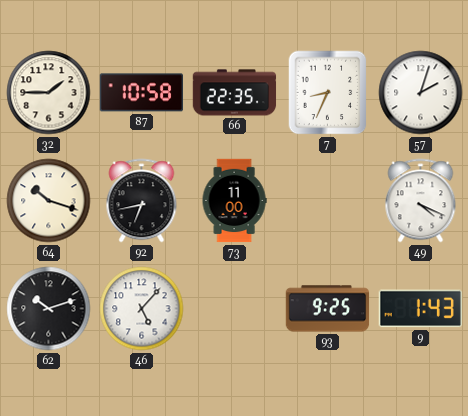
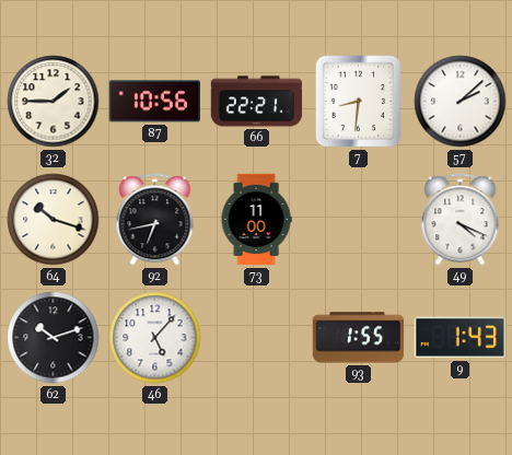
87: 10:58 -> 10:56 (154, 102)
66: 22:35 -> 22:21 (257, 102)
7: 8:34 -> 8:31 (359, 102)
57: 2:03 -> 2:08 (461, 102)
93: 9:25 -> 1:55 (359, 338)
